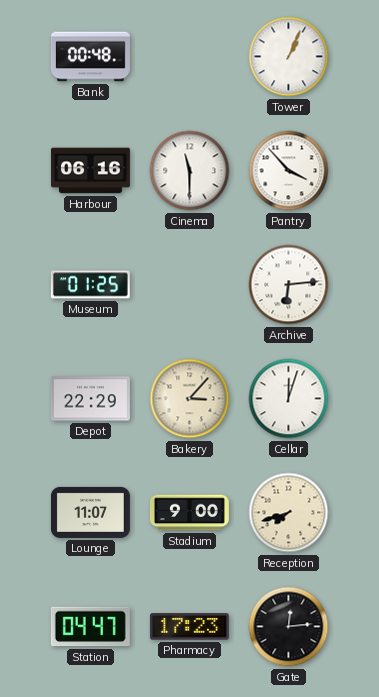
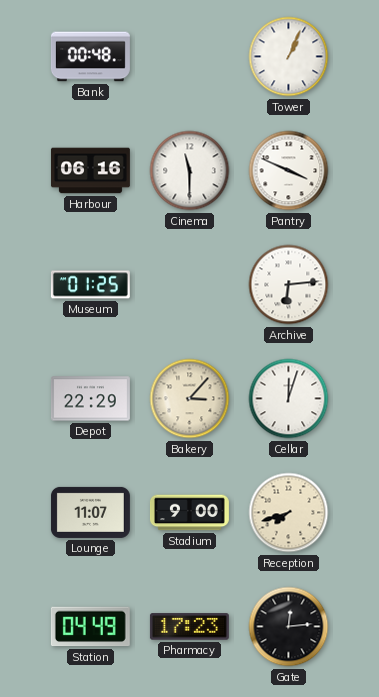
Pantry: 3:53 -> 3:49 (289, 171)
Station: 04:47 -> 04:49 (90, 627)
